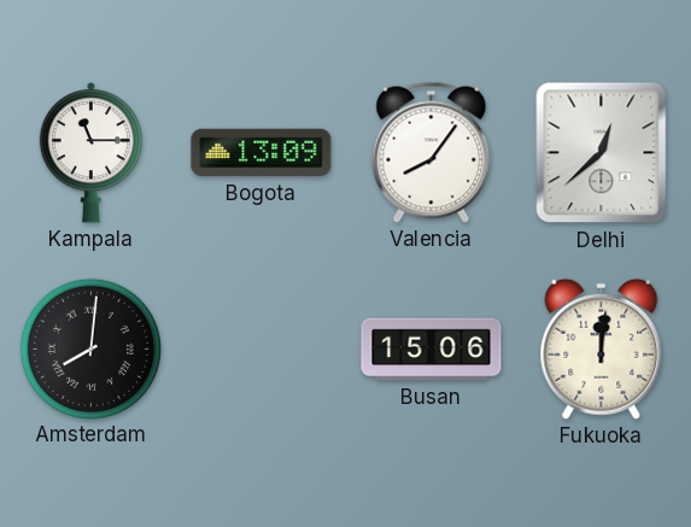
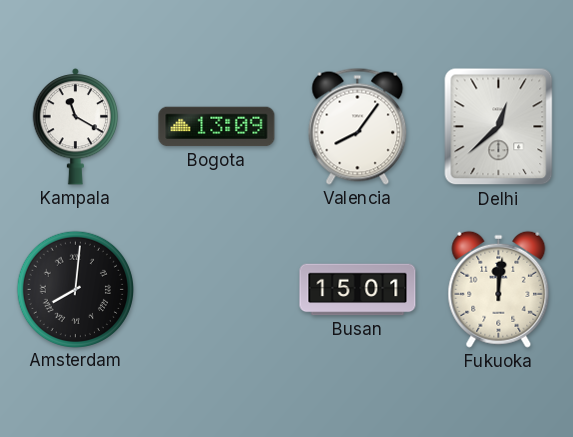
Kampala: 11:15 -> 11:20 (76, 127)
Busan: 15:06 -> 15:01 (358, 290)
